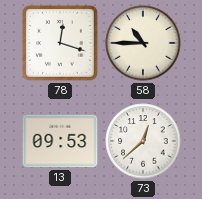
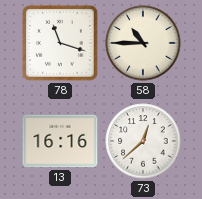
78: 12:18 -> 11:18 (60, 43)
13: 09:53 -> 16:16 (60, 141)
